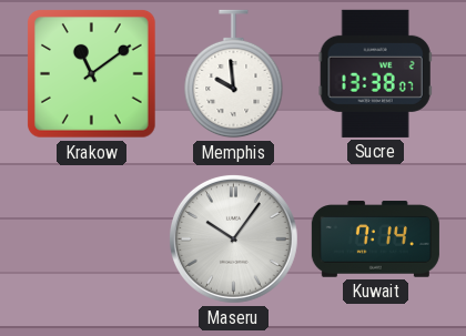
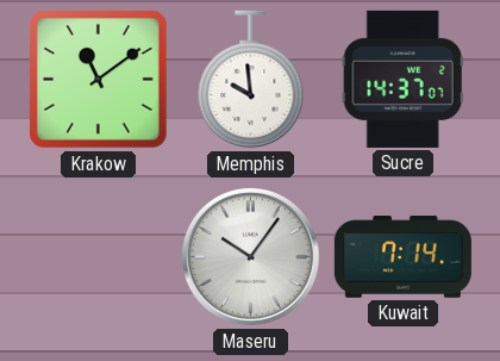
Sucre: 13:38 -> 14:37 (402, 79)
